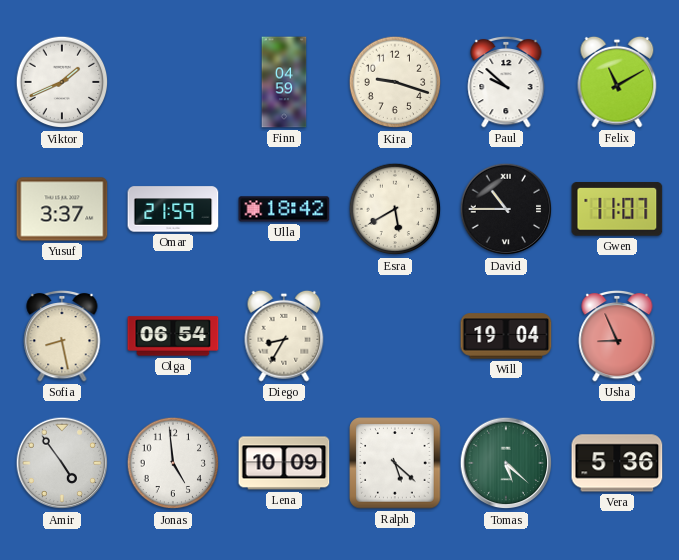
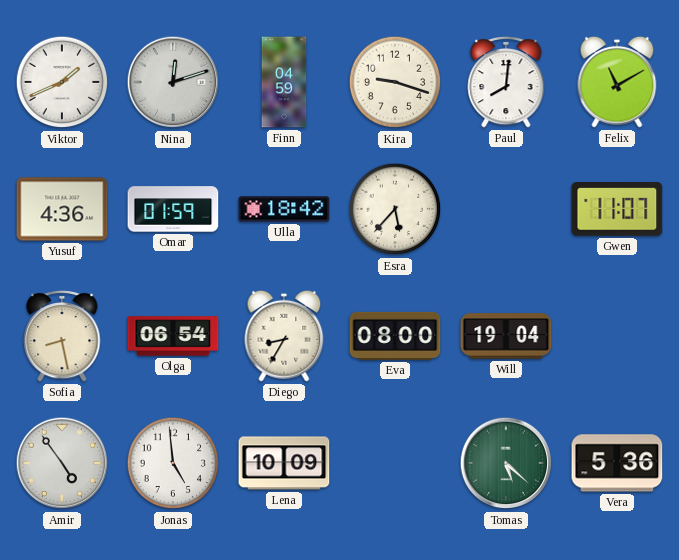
Nina: none -> 12:12 (173, 82)
Paul: 9:52 -> 8:01 (506, 82)
Yusuf: 3:37 -> 4:36 (62, 209)
Omar: 21:59 -> 01:59 (173, 209)
Esra: 5:40 -> 5:37 (395, 209)
David: 10:45 -> none (506, 209)
Eva: none -> 08:00 (395, 336)
Usha: 8:56 -> none (617, 336)
Ralph: 5:22 -> none (395, 463)
